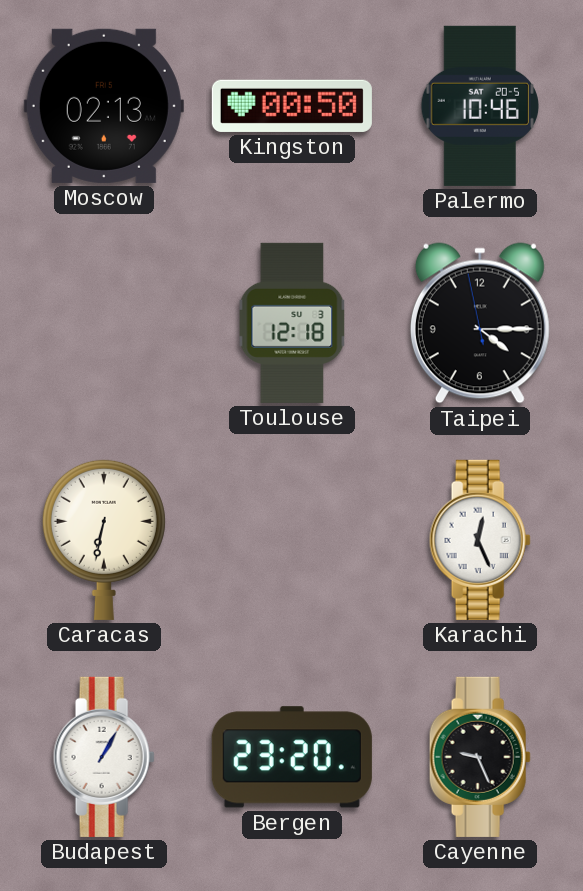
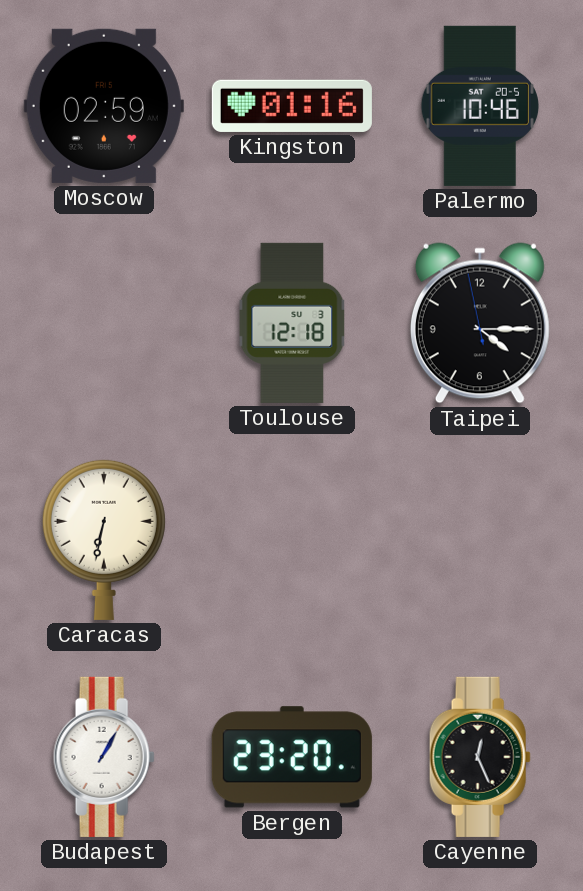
Moscow: 02:13 -> 02:59 (104, 106)
Kingston: 00:50 -> 01:16 (292, 106)
Karachi: 12:26 -> none (480, 540)
Cayenne: 9:26 -> 12:26 (480, 757)
